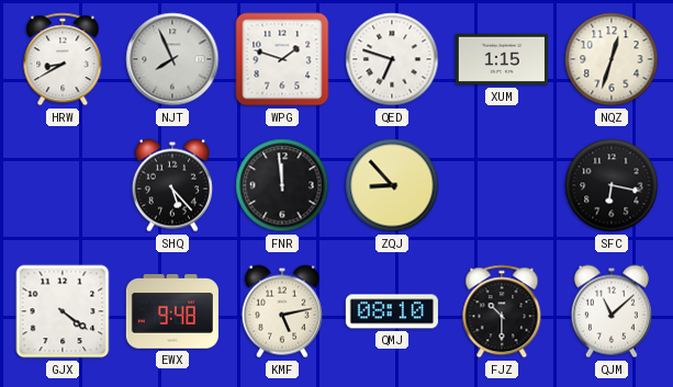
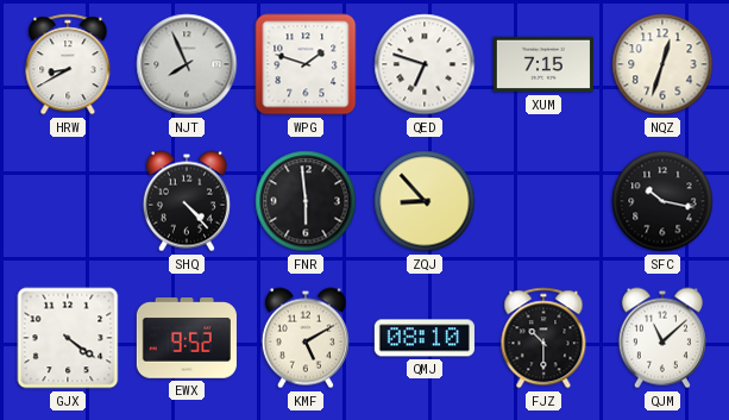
XUM: 1:15 -> 7:15 (543, 64)
SHQ: 5:23 -> 4:23 (187, 201)
FNR: 11:59 -> 5:59 (306, 201)
SFC: 6:17 -> 10:17 (662, 201)
EWX: 9:48 -> 9:52 (187, 338)
KMF: 5:13 -> 5:10 (306, 338)
